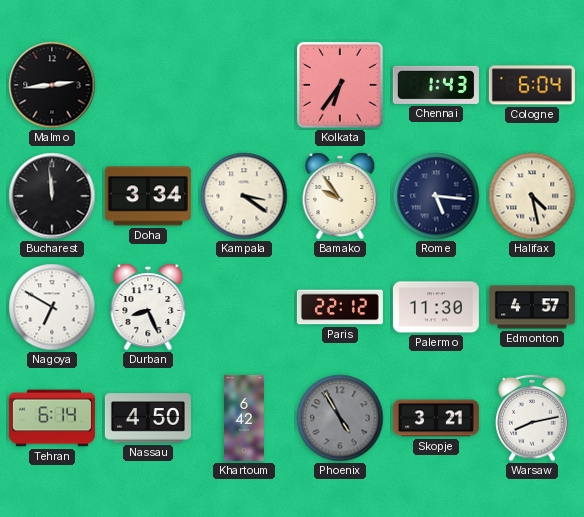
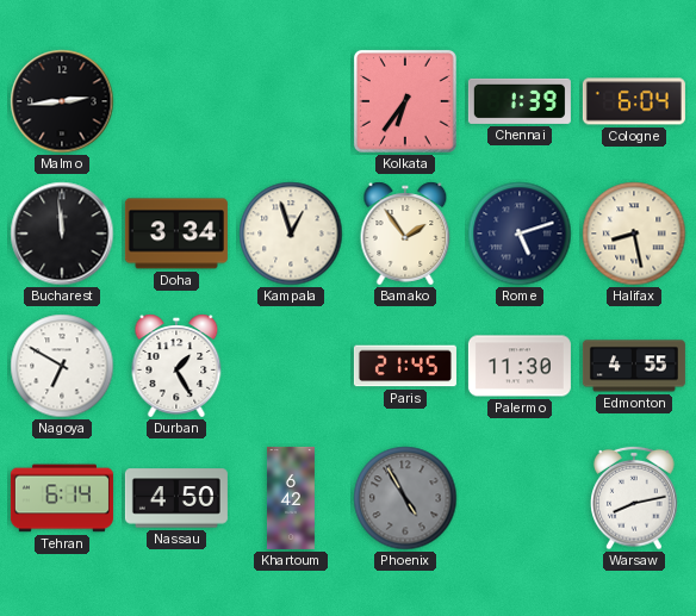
Chennai: 1:43 -> 1:39 (520, 101)
Kampala: 3:21 -> 12:57 (291, 234)
Bamako: 9:54 -> 1:54 (405, 234)
Rome: 5:16 -> 5:12 (520, 234)
Halifax: 4:28 -> 8:28 (634, 234)
Durban: 8:26 -> 1:25 (176, 366)
Paris: 22:12 -> 21:45 (405, 366)
Edmonton: 4:57 -> 4:55 (634, 366)
Skopje: 3:21 -> none (436, 418)
